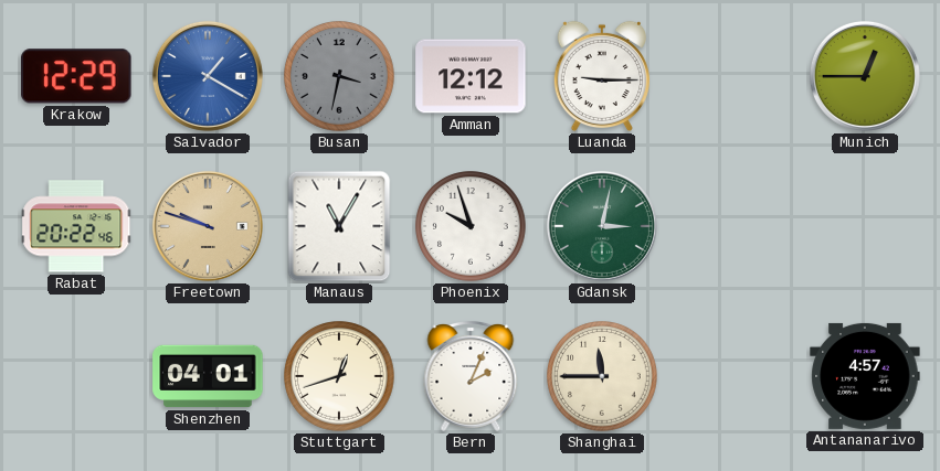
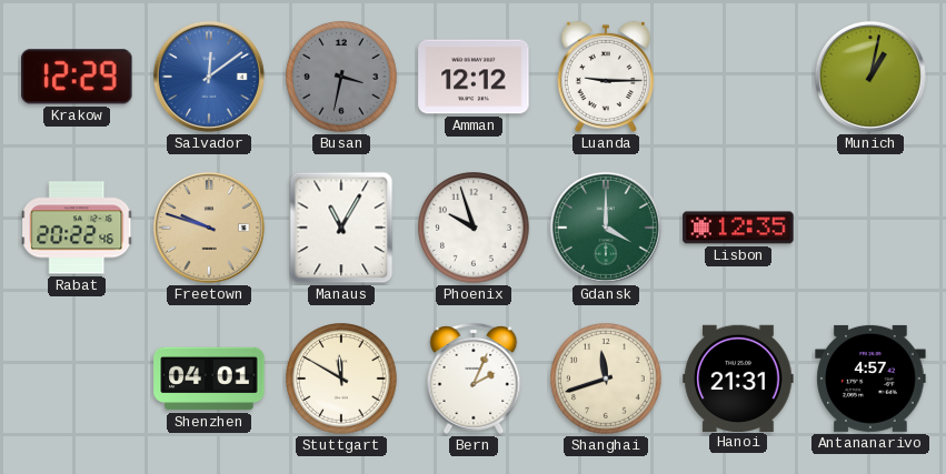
Salvador: 1:20 -> 12:09 (209, 77)
Munich: 12:45 -> 1:02 (870, 77)
Gdansk: 3:02 -> 4:00 (606, 228)
Lisbon: none -> 12:35 (738, 228)
Stuttgart: 12:42 -> 11:50 (341, 379)
Shanghai: 11:45 -> 11:42 (606, 379)
Hanoi: none -> 21:31 (738, 377)
